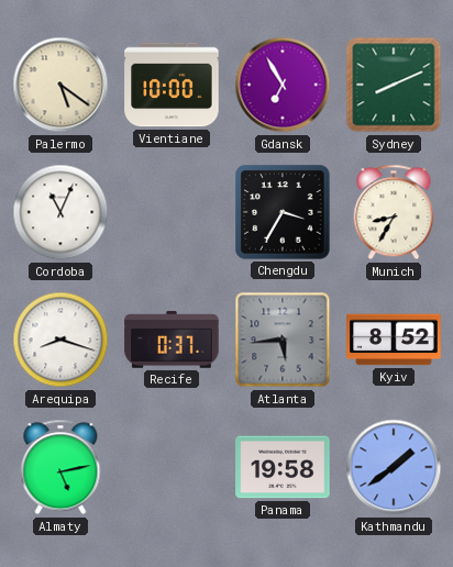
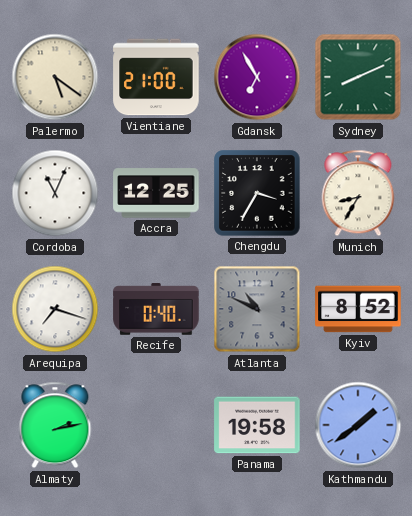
Vientiane: 10:00 -> 21:00 (156, 77)
Accra: none -> 12:25 (156, 193)
Arequipa: 8:18 -> 7:18 (55, 309)
Recife: 0:37 -> 0:40 (156, 309)
Atlanta: 5:44 -> 10:49 (257, 309)
Almaty: 5:13 -> 2:13 (55, 425)
